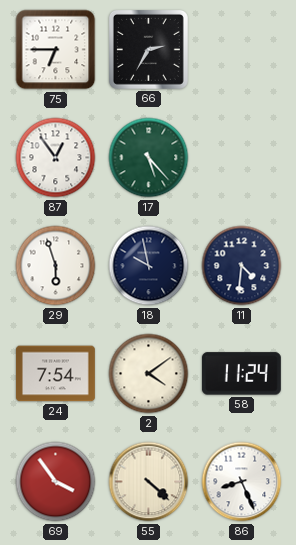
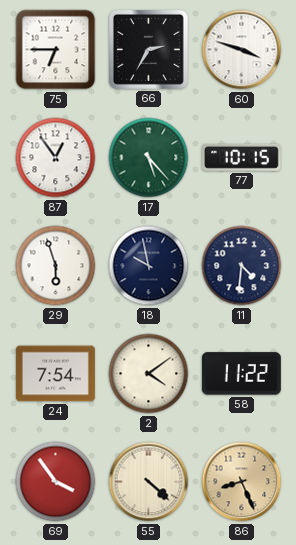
60: none -> 3:48 (242, 50)
77: none -> 10:15 (241, 157)
58: 11:24 -> 11:22 (241, 374)
86 dial: white -> champagne (242, 482)
